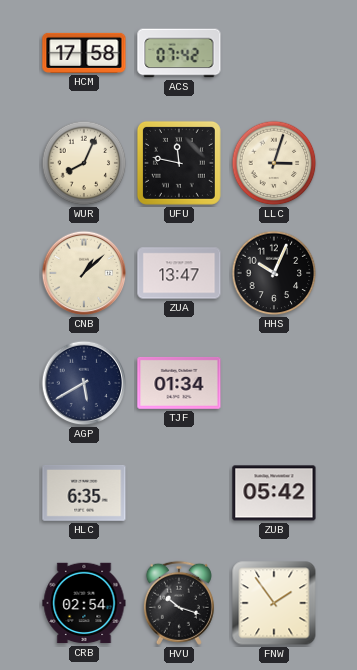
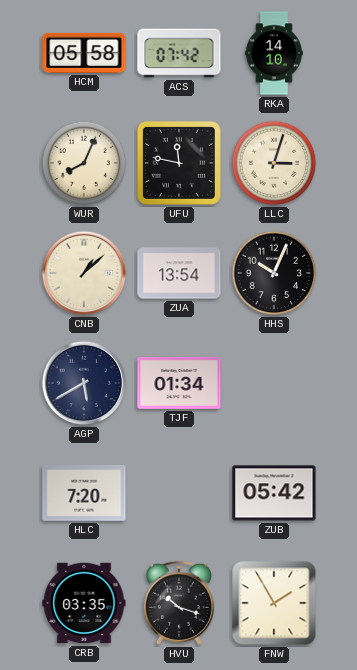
HCM: 17:58 -> 05:58 (84, 53)
RKA: none -> 14:10 (274, 53)
ZUA: 13:47 -> 13:54 (179, 273)
HLC: 6:35 -> 7:20 (84, 493)
CRB: 02:54 -> 03:35 (84, 603)
FNW: 1:54 -> 1:55 (274, 603)
